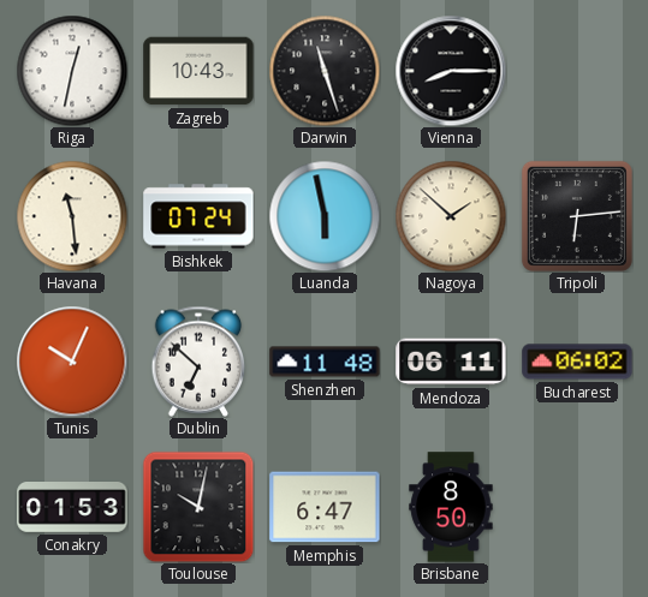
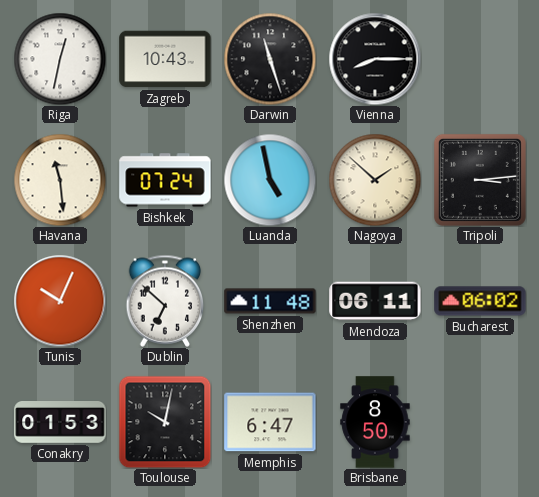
Luanda: 5:58 -> 4:58 (270, 180)
Tripoli: 6:14 -> 3:14 (480, 180)
